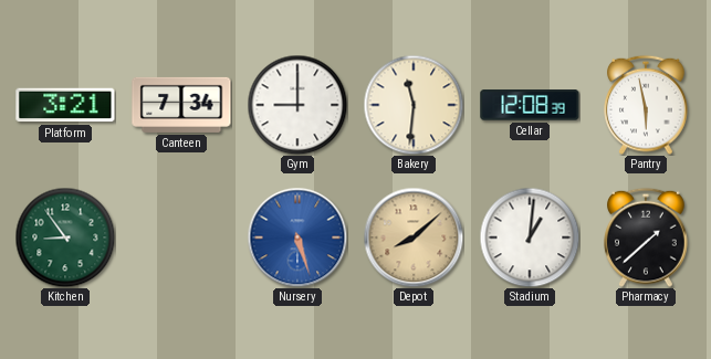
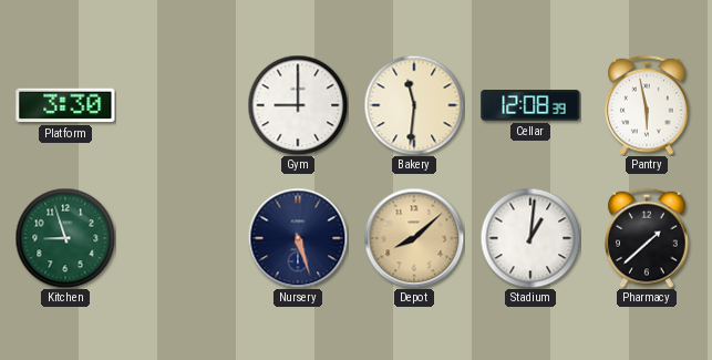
Platform: 3:21 -> 3:30 (65, 105)
Canteen: 7:34 -> none (181, 105)
Kitchen: 8:54 -> 8:57 (65, 238)
Nursery dial: blue -> navy (298, 238)
